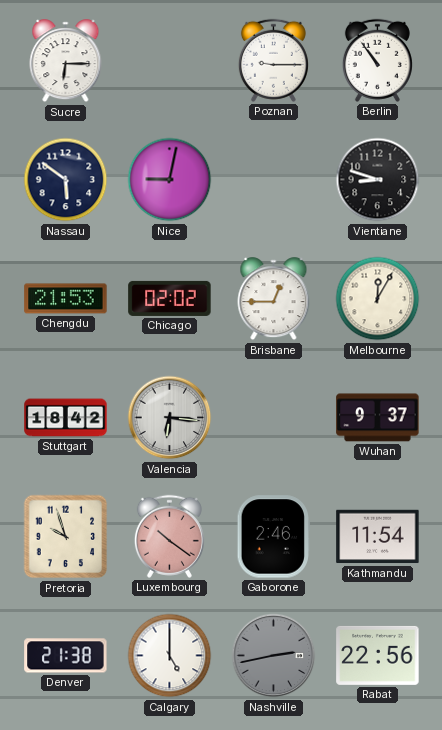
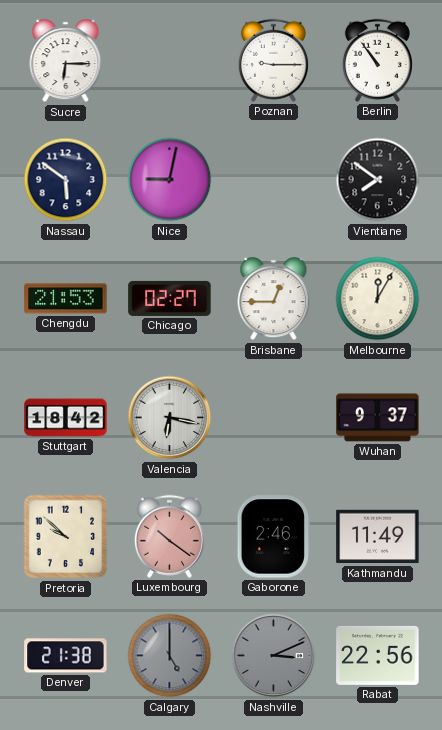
Vientiane: 8:48 -> 7:51 (378, 180)
Chicago: 02:02 -> 02:27 (170, 298)
Valencia: 6:16 -> 6:17 (170, 418)
Pretoria: 9:57 -> 9:52 (66, 537)
Kathmandu: 11:54 -> 11:49 (378, 537)
Calgary dial: white -> grey (170, 656)
Nashville: 2:43 -> 3:11 (274, 656)
